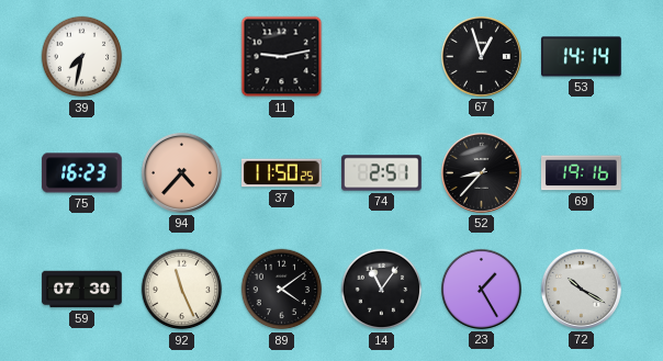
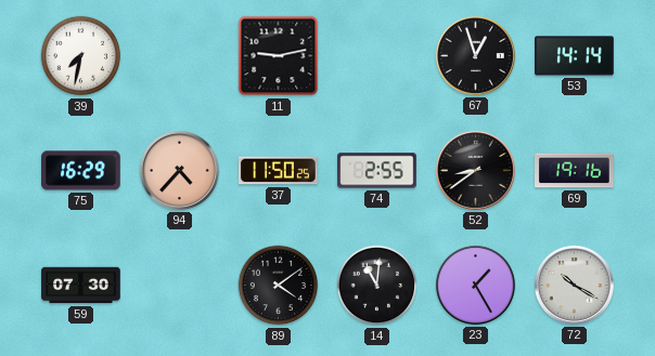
75: 16:23 -> 16:29 (81, 171)
74: 2:51 -> 2:55 (377, 171)
52: 8:37 -> 8:39 (475, 170)
92: 11:26 -> none (182, 290)
14: 11:06 -> 11:01 (377, 286)
